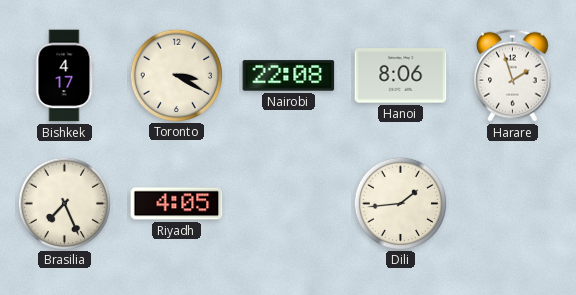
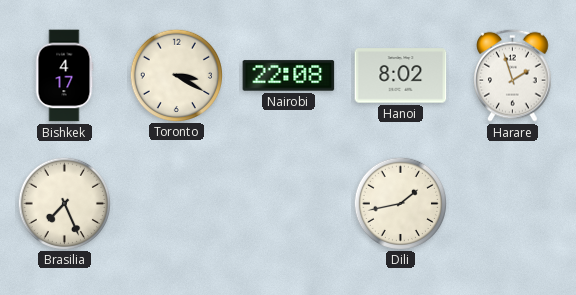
Hanoi: 8:06 -> 8:02 (401, 76)
Riyadh: 4:05 -> none (177, 204)
Dili: 1:44 -> 1:43 (400, 203)
